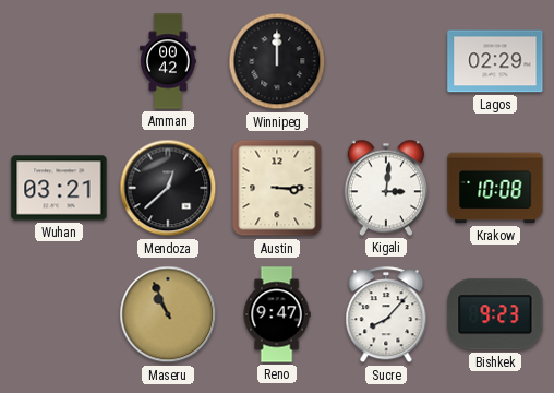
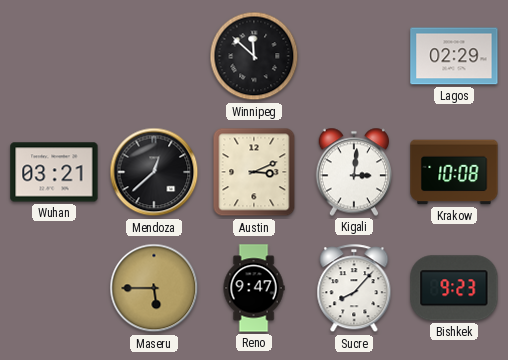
Amman: 00:42 -> none (168, 61)
Winnipeg: 12:00 -> 11:52 (254, 56)
Austin: 3:15 -> 3:11 (254, 172)
Maseru: 10:56 -> 5:45 (154, 288)
